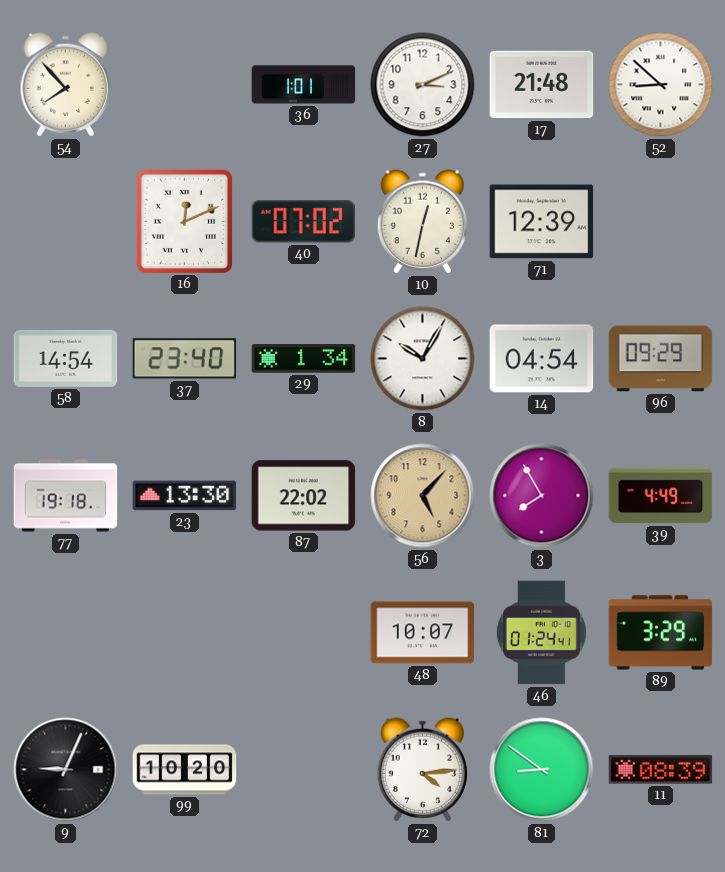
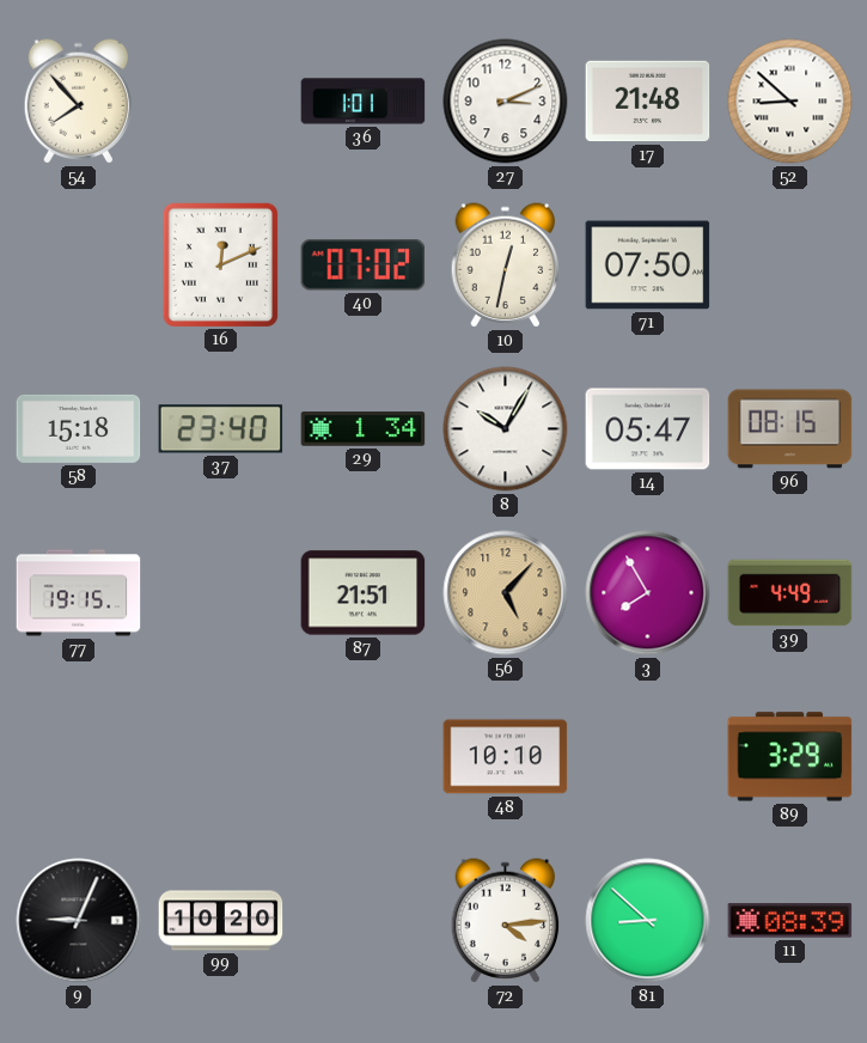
71: 12:39 -> 07:50 (648, 266)
58: 14:54 -> 15:18 (79, 428)
14: 04:54 -> 05:47 (648, 429)
96: 09:29 -> 08:15 (790, 429)
77: 19:18 -> 19:15 (79, 593)
23: 13:30 -> none (185, 496)
87: 22:02 -> 21:51 (364, 593)
48: 10:07 -> 10:10 (506, 757)
46: 01:24 -> none (542, 633)
81: 8:51 -> 8:52 (648, 921)
